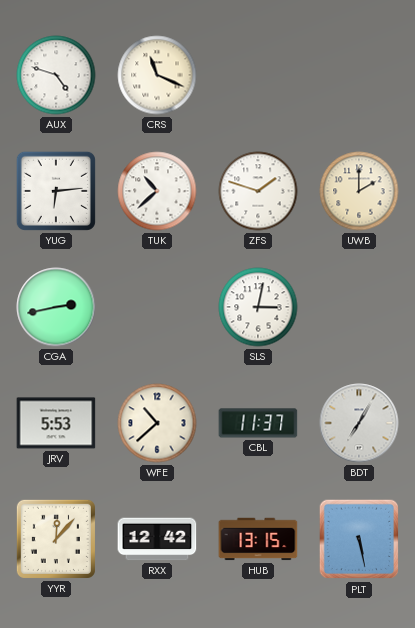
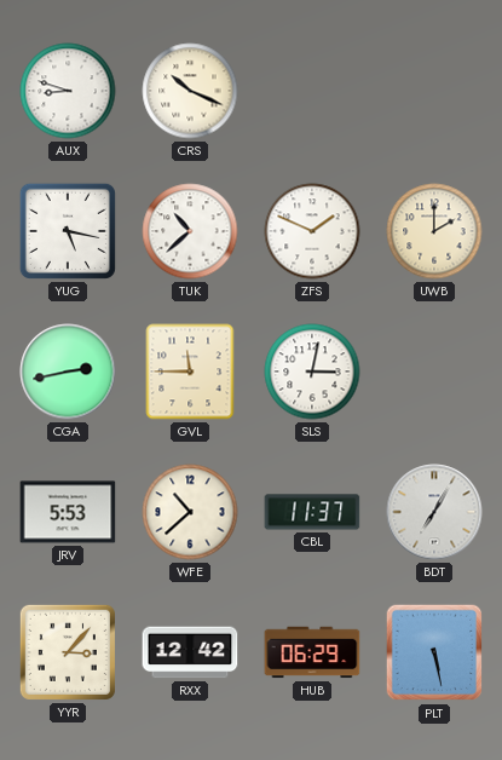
AUX: 4:48 -> 8:48 (68, 91)
CRS: 11:19 -> 10:19 (190, 91)
YUG: 6:14 -> 5:17 (68, 231)
ZFS: 1:48 -> 1:49 (312, 231)
GVL: none -> 11:45 (190, 372)
YYR: 12:07 -> 3:07 (68, 652)
HUB: 13:15 -> 06:29 (312, 652)
